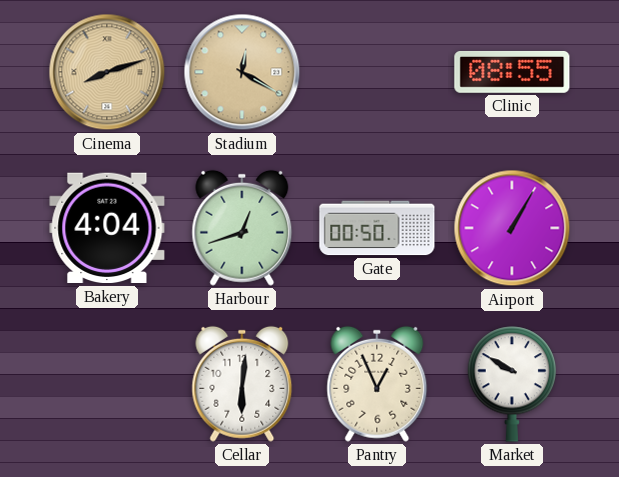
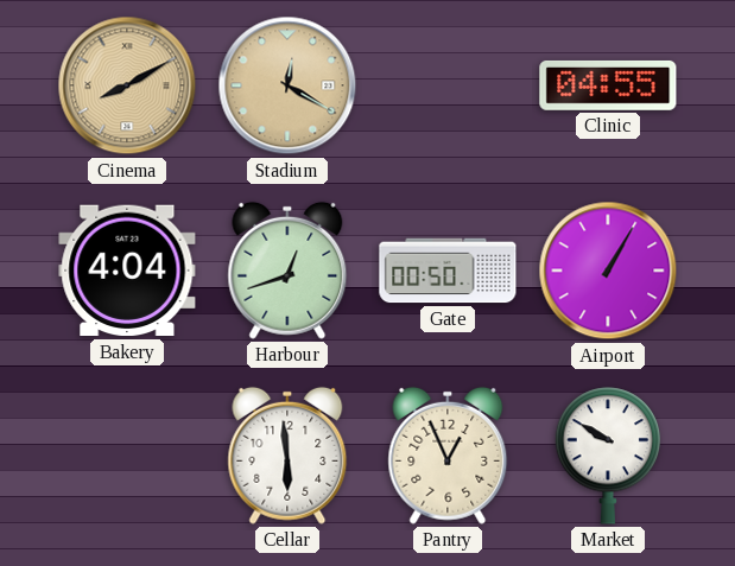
Cinema: 8:12 -> 8:10 (127, 85)
Clinic: 08:55 -> 04:55 (608, 85)
Cellar: 6:01 -> 5:59 (287, 456)
